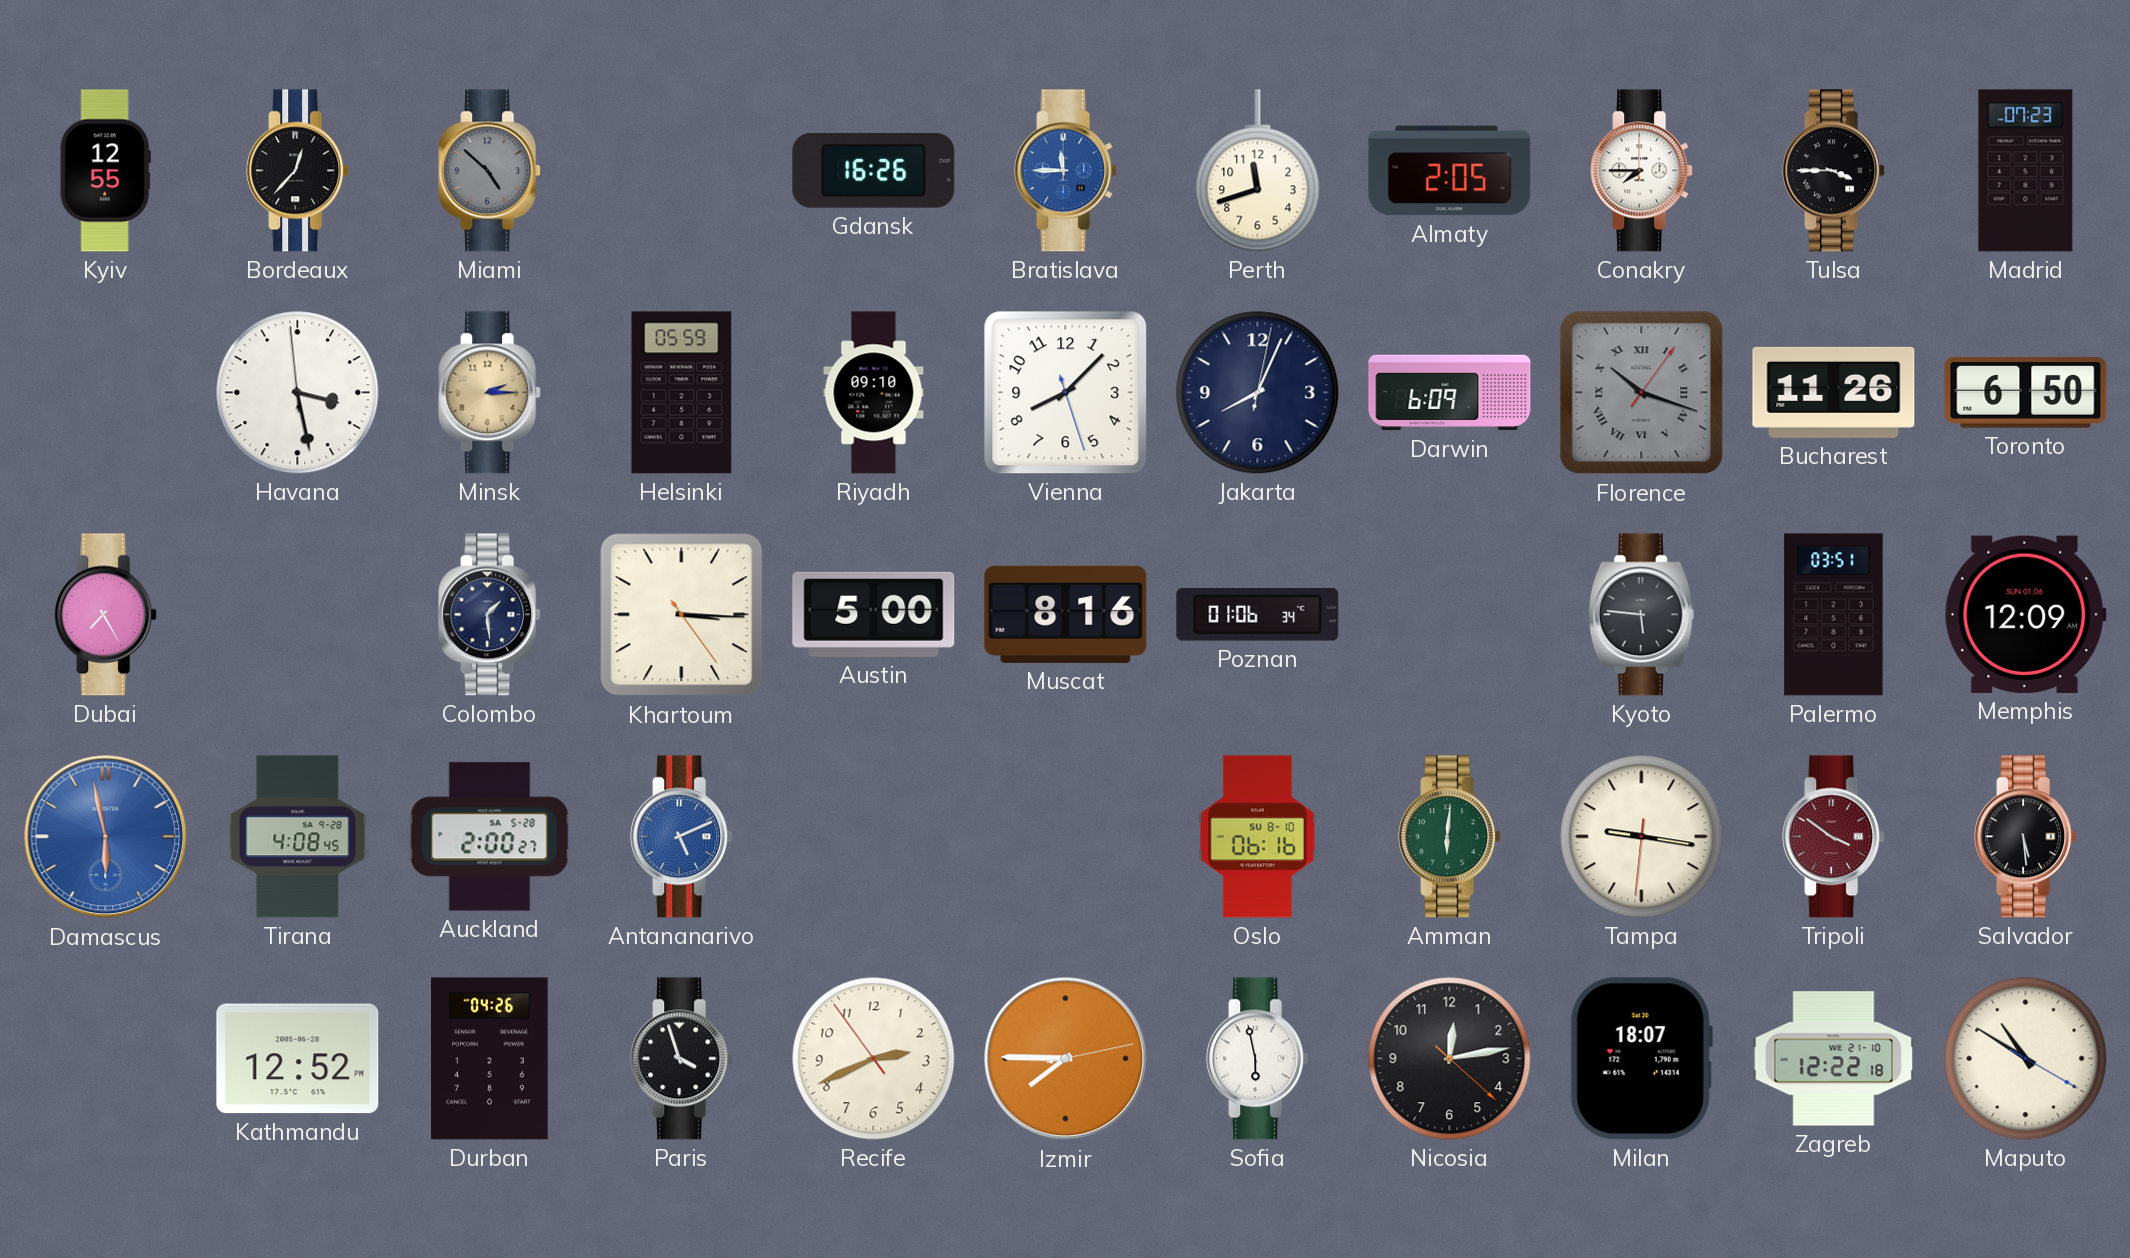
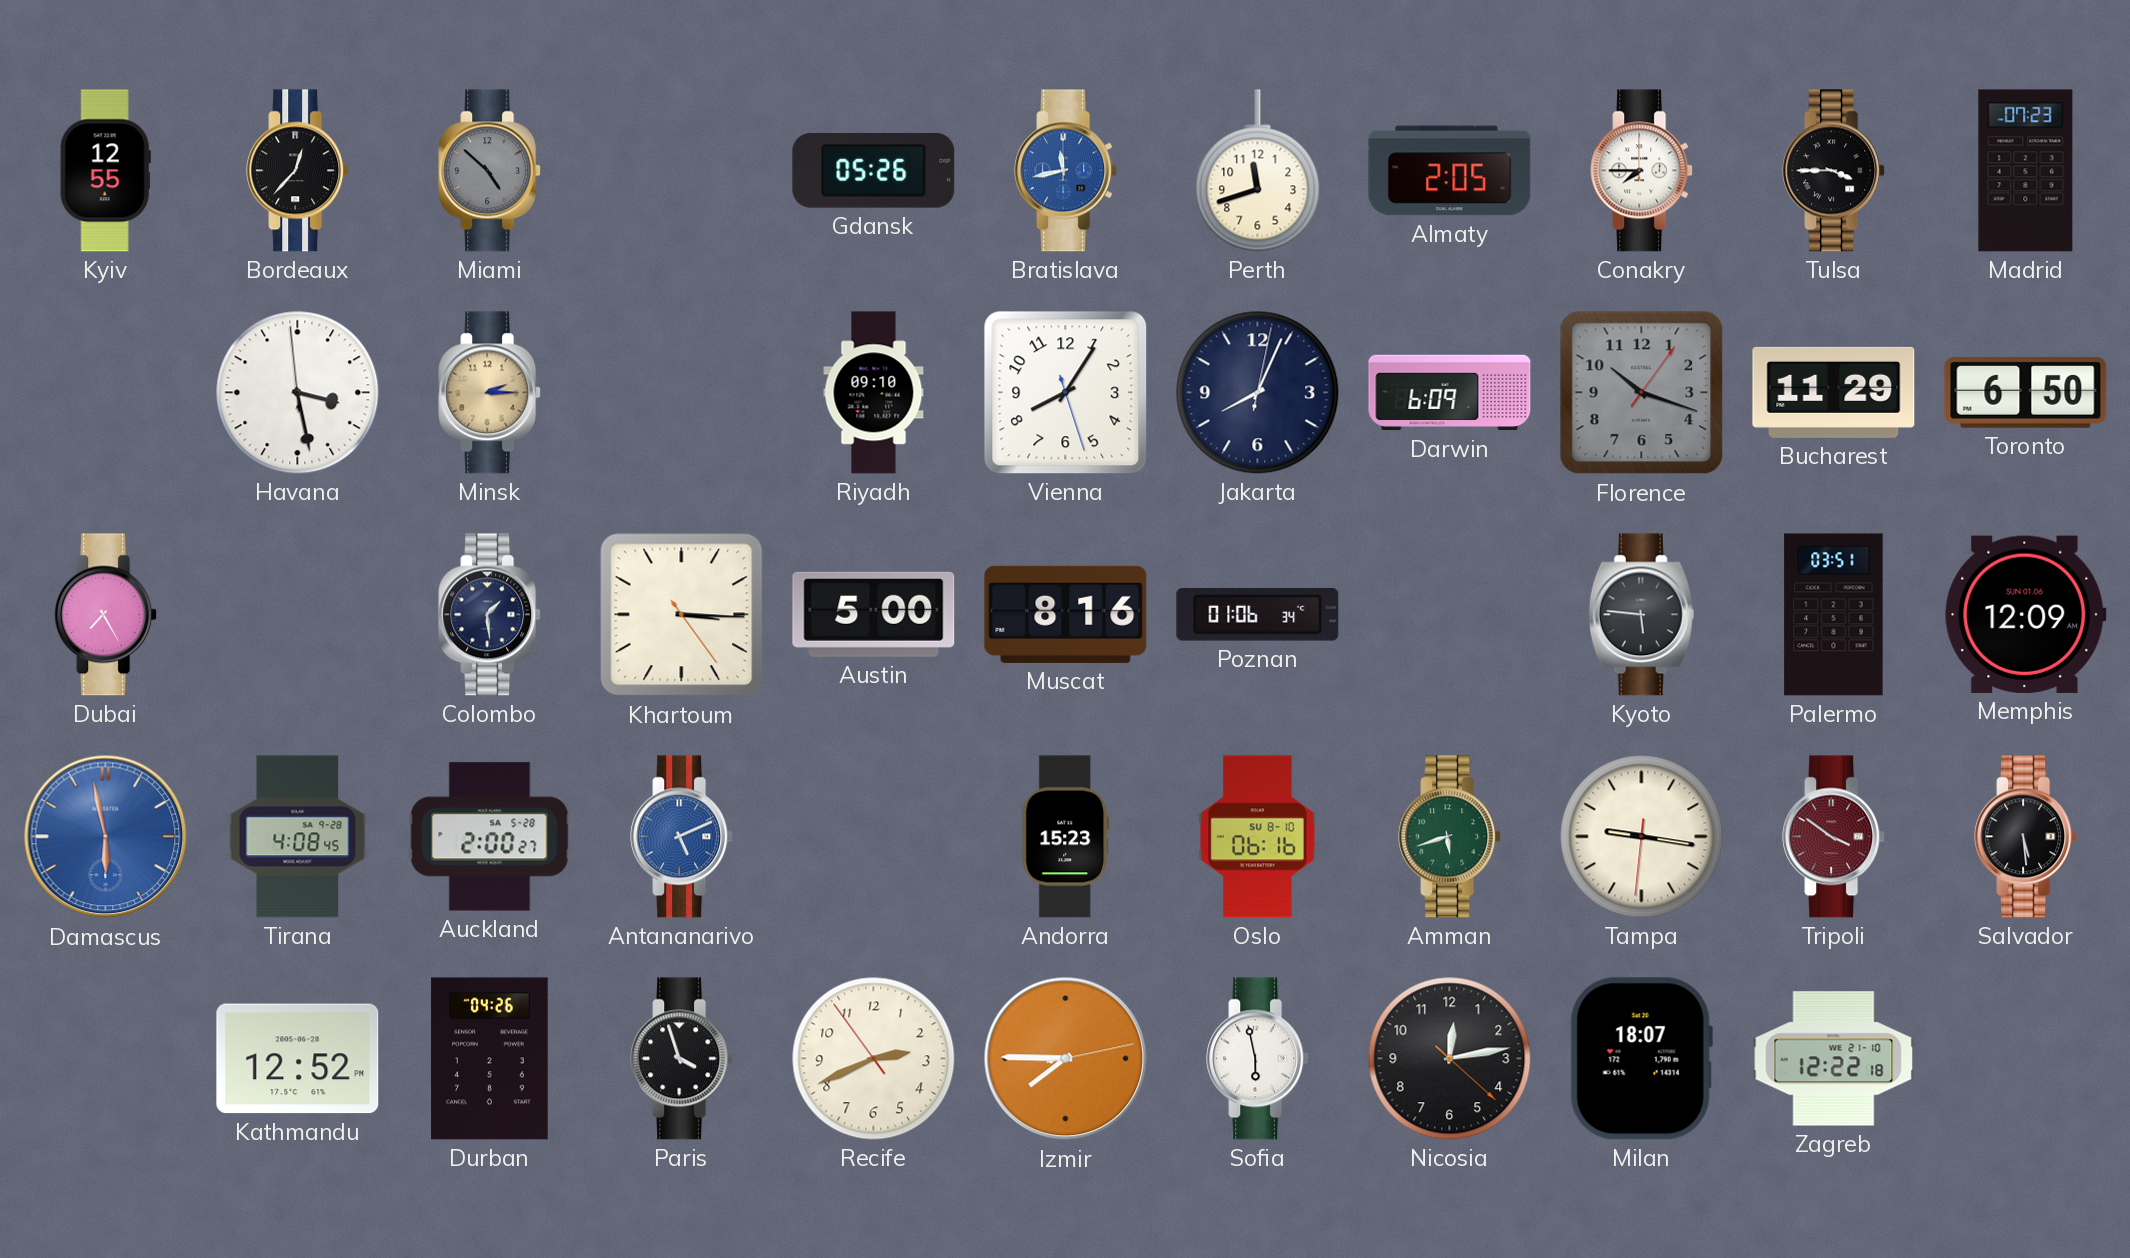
Gdansk: 16:26 -> 05:26 (874, 170)
Bratislava: 11:45 -> 11:43 (1066, 171)
Helsinki: 05:59 -> none (682, 393)
Vienna: 8:07 -> 8:05 (1066, 393)
Florence numerals: Roman -> Arabic (1642, 393)
Bucharest: 11:26 -> 11:29 (1834, 392)
Andorra: none -> 15:23 (1065, 837)
Amman: 6:01 -> 5:42 (1450, 837)
Maputo: 10:50 -> none (2026, 1059)
